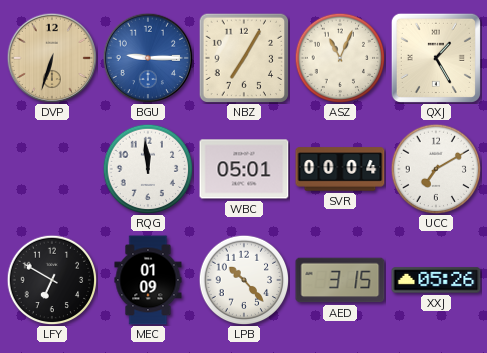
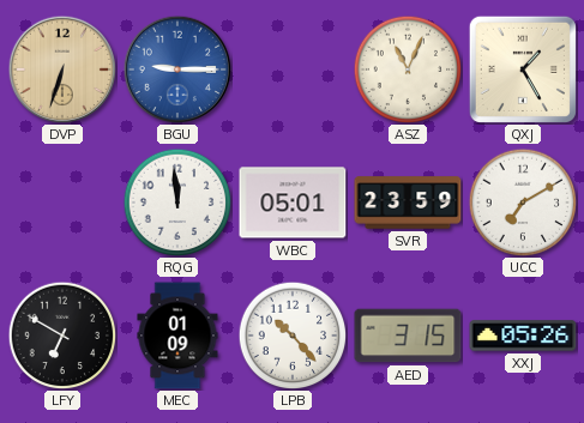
NBZ: 7:05 -> none (243, 57)
SVR: 00:04 -> 23:59 (408, 203)
